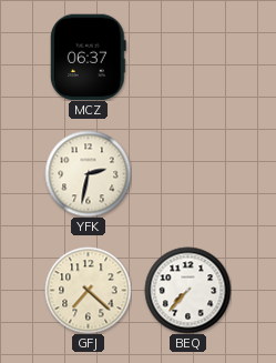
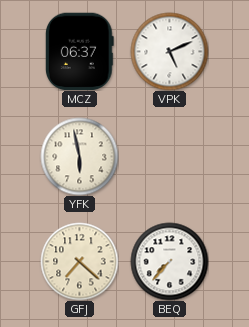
VPK: none -> 5:11 (169, 51)
YFK: 2:32 -> 5:58 (79, 156)
